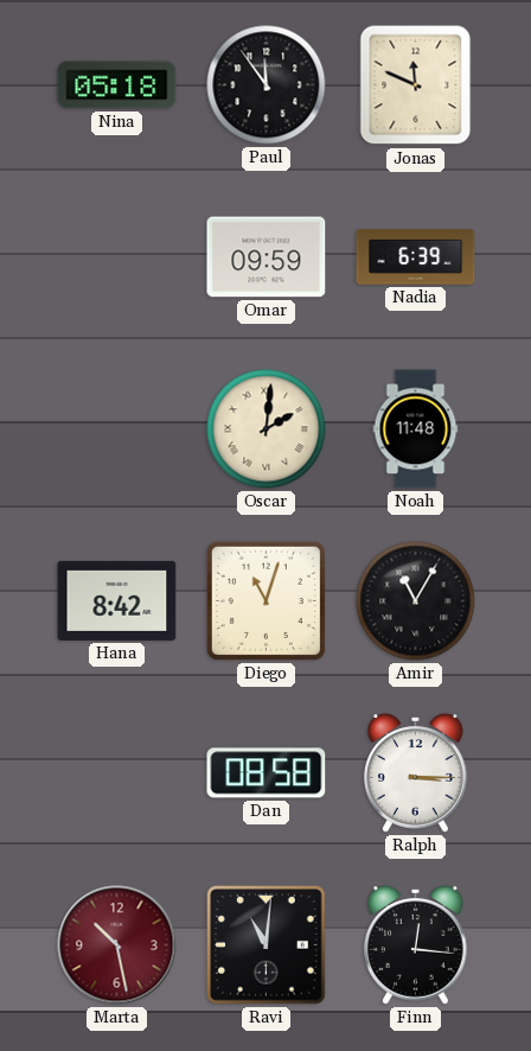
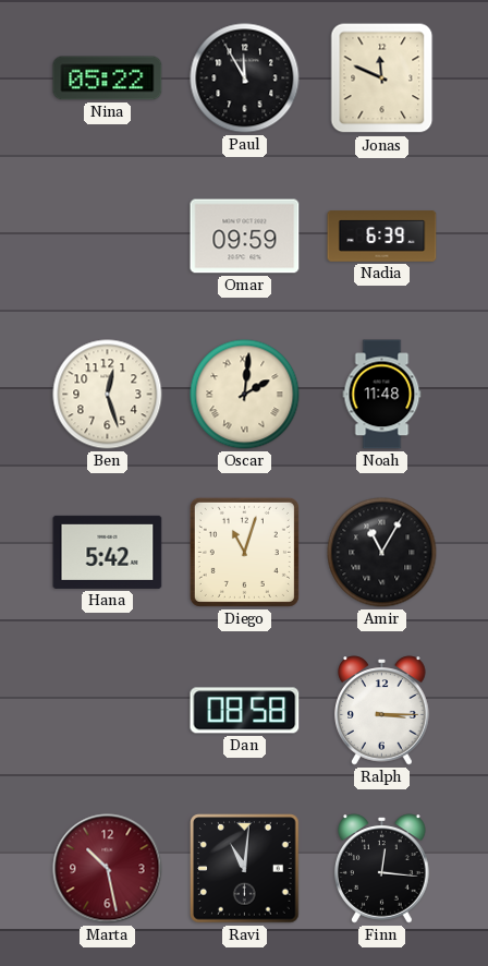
Nina: 05:18 -> 05:22 (108, 79)
Paul: 11:54 -> 11:55 (245, 79)
Ben: none -> 12:27 (108, 395)
Hana: 8:42 -> 5:42 (108, 552)
